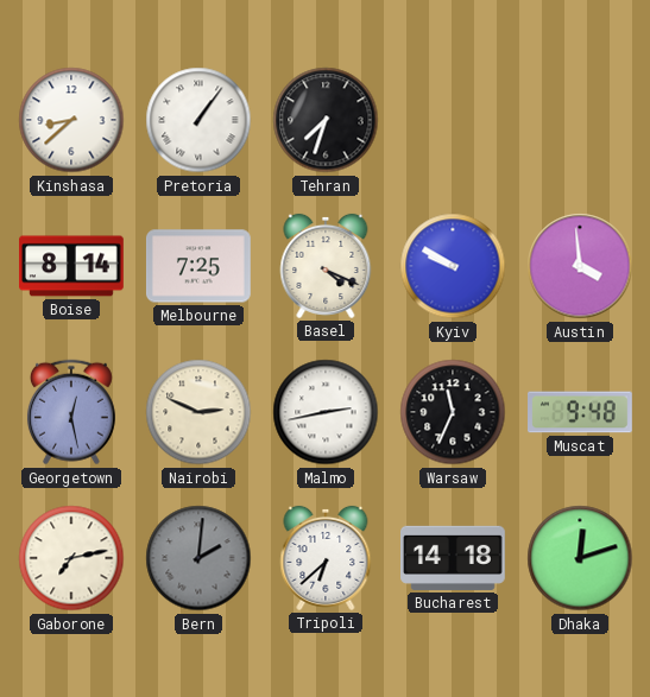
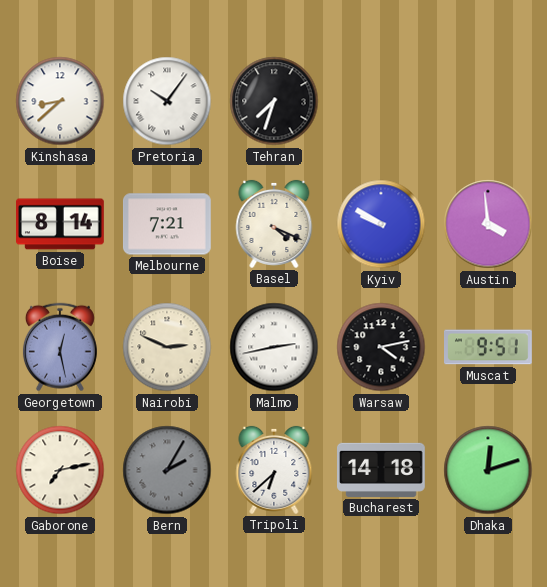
Pretoria: 1:06 -> 10:06 (167, 101)
Melbourne: 7:25 -> 7:21 (167, 224)
Warsaw: 11:34 -> 4:13 (381, 347)
Muscat: 9:48 -> 9:51 (489, 347)
Bern: 2:01 -> 2:05 (167, 470)
